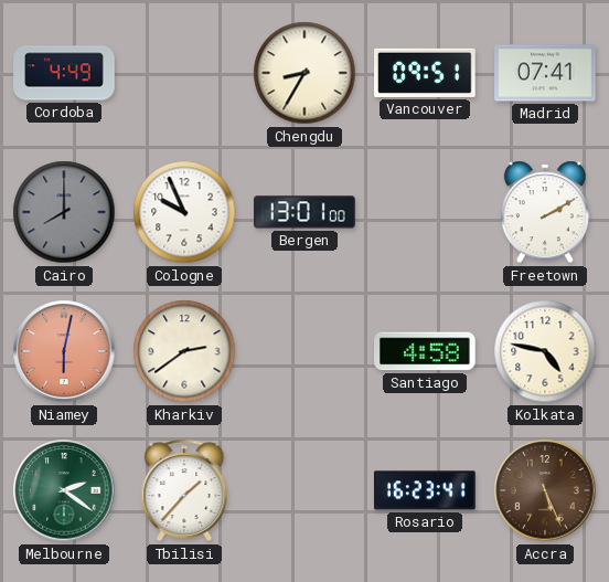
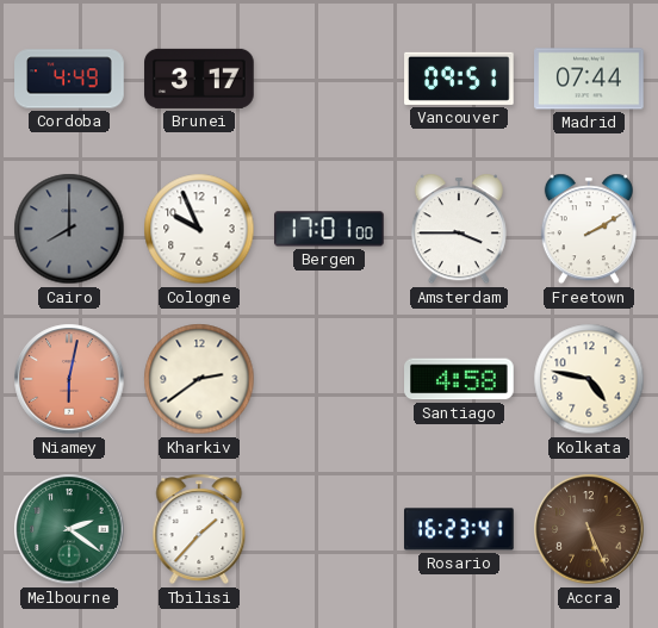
Brunei: none -> 3:17 (199, 79)
Chengdu: 8:35 -> none (304, 73)
Madrid: 07:41 -> 07:44 (589, 79)
Bergen: 13:01 -> 17:01 (329, 229)
Amsterdam: none -> 3:45 (459, 229)
